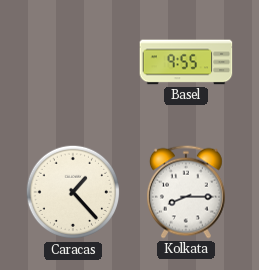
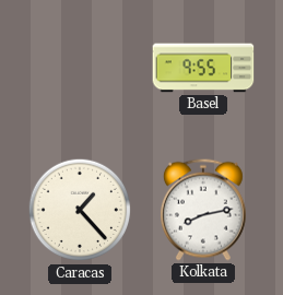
Kolkata: 8:15 -> 8:13 (203, 210)
